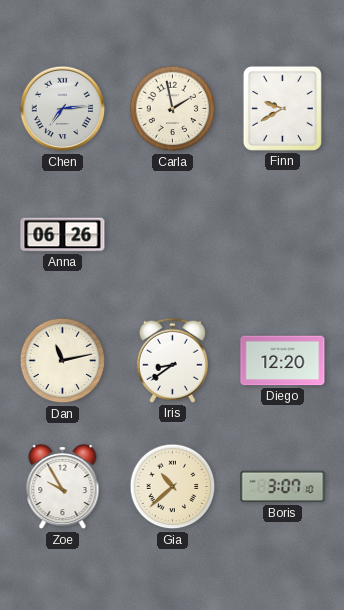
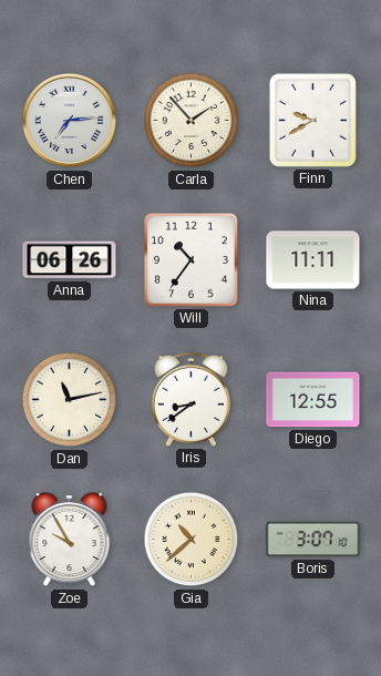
Carla: 1:58 -> 1:53 (192, 121)
Will: none -> 10:36 (192, 260)
Nina: none -> 11:11 (313, 260)
Diego: 12:20 -> 12:55 (313, 400)
